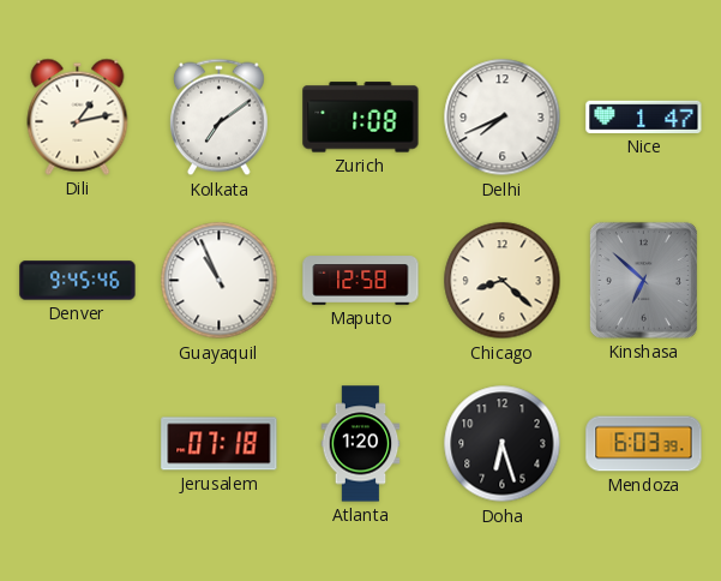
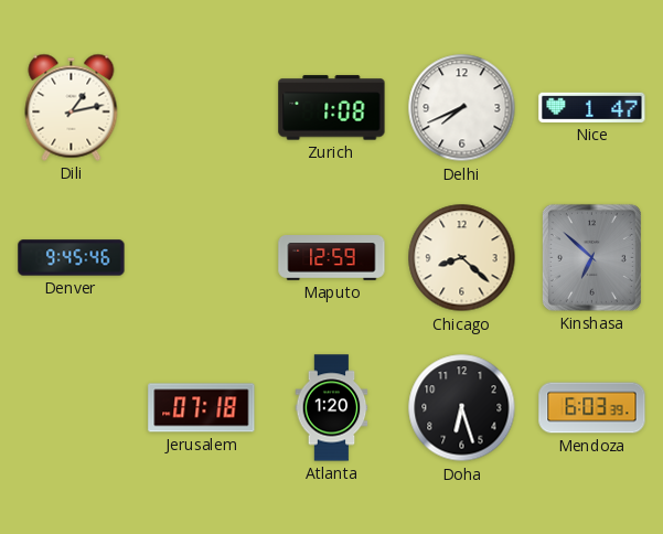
Kolkata: 7:09 -> none (218, 118)
Guayaquil: 10:56 -> none (220, 281)
Maputo: 12:58 -> 12:59 (332, 258)
